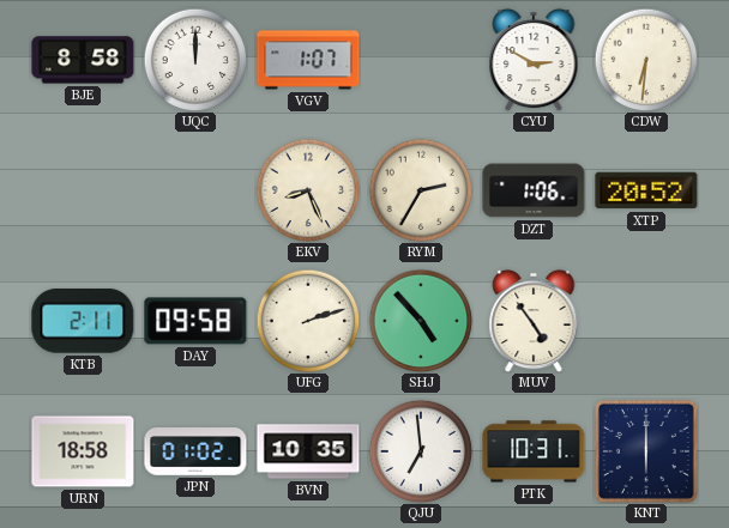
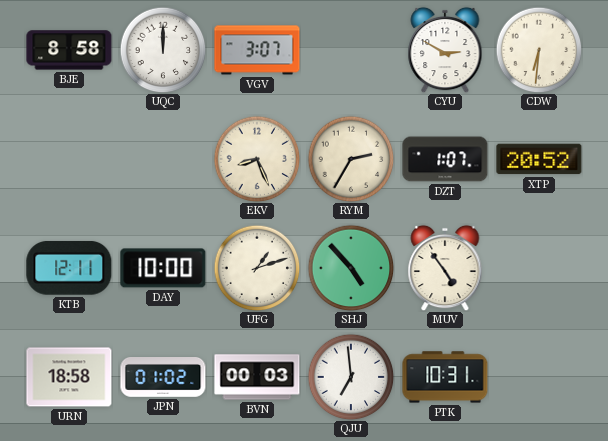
VGV: 1:07 -> 3:07 (257, 50)
DZT: 1:06 -> 1:07 (445, 159)
KTB: 2:11 -> 12:11 (69, 268)
DAY: 09:58 -> 10:00 (163, 268)
UFG: 2:12 -> 1:12 (257, 268)
BVN: 10:35 -> 00:03 (257, 377)
KNT: 6:00 -> none (646, 451)
